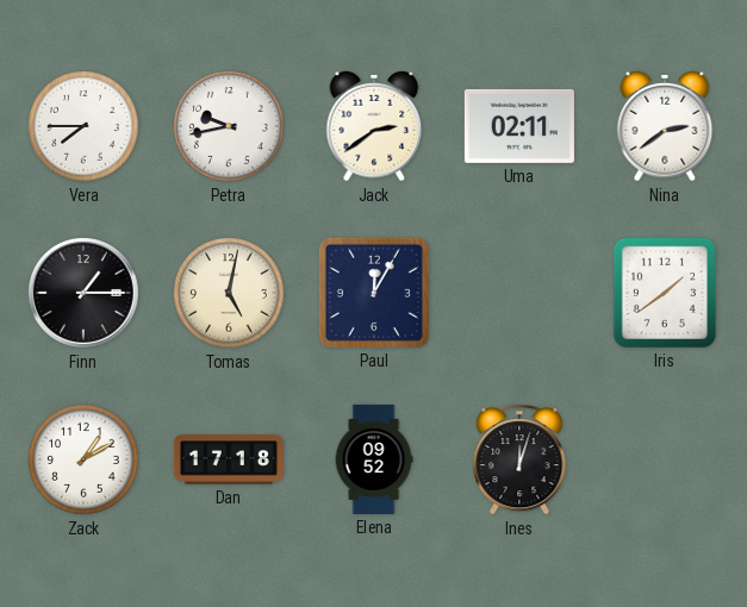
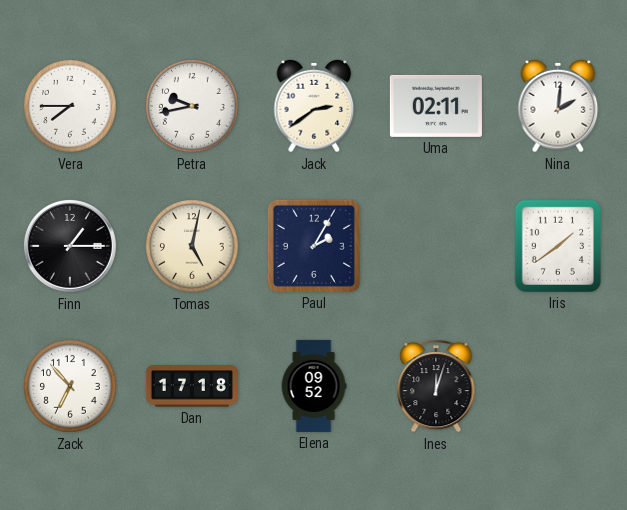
Nina: 2:39 -> 2:01 (558, 106)
Paul: 12:05 -> 2:05 (314, 246)
Zack: 1:10 -> 6:53 (70, 386)
